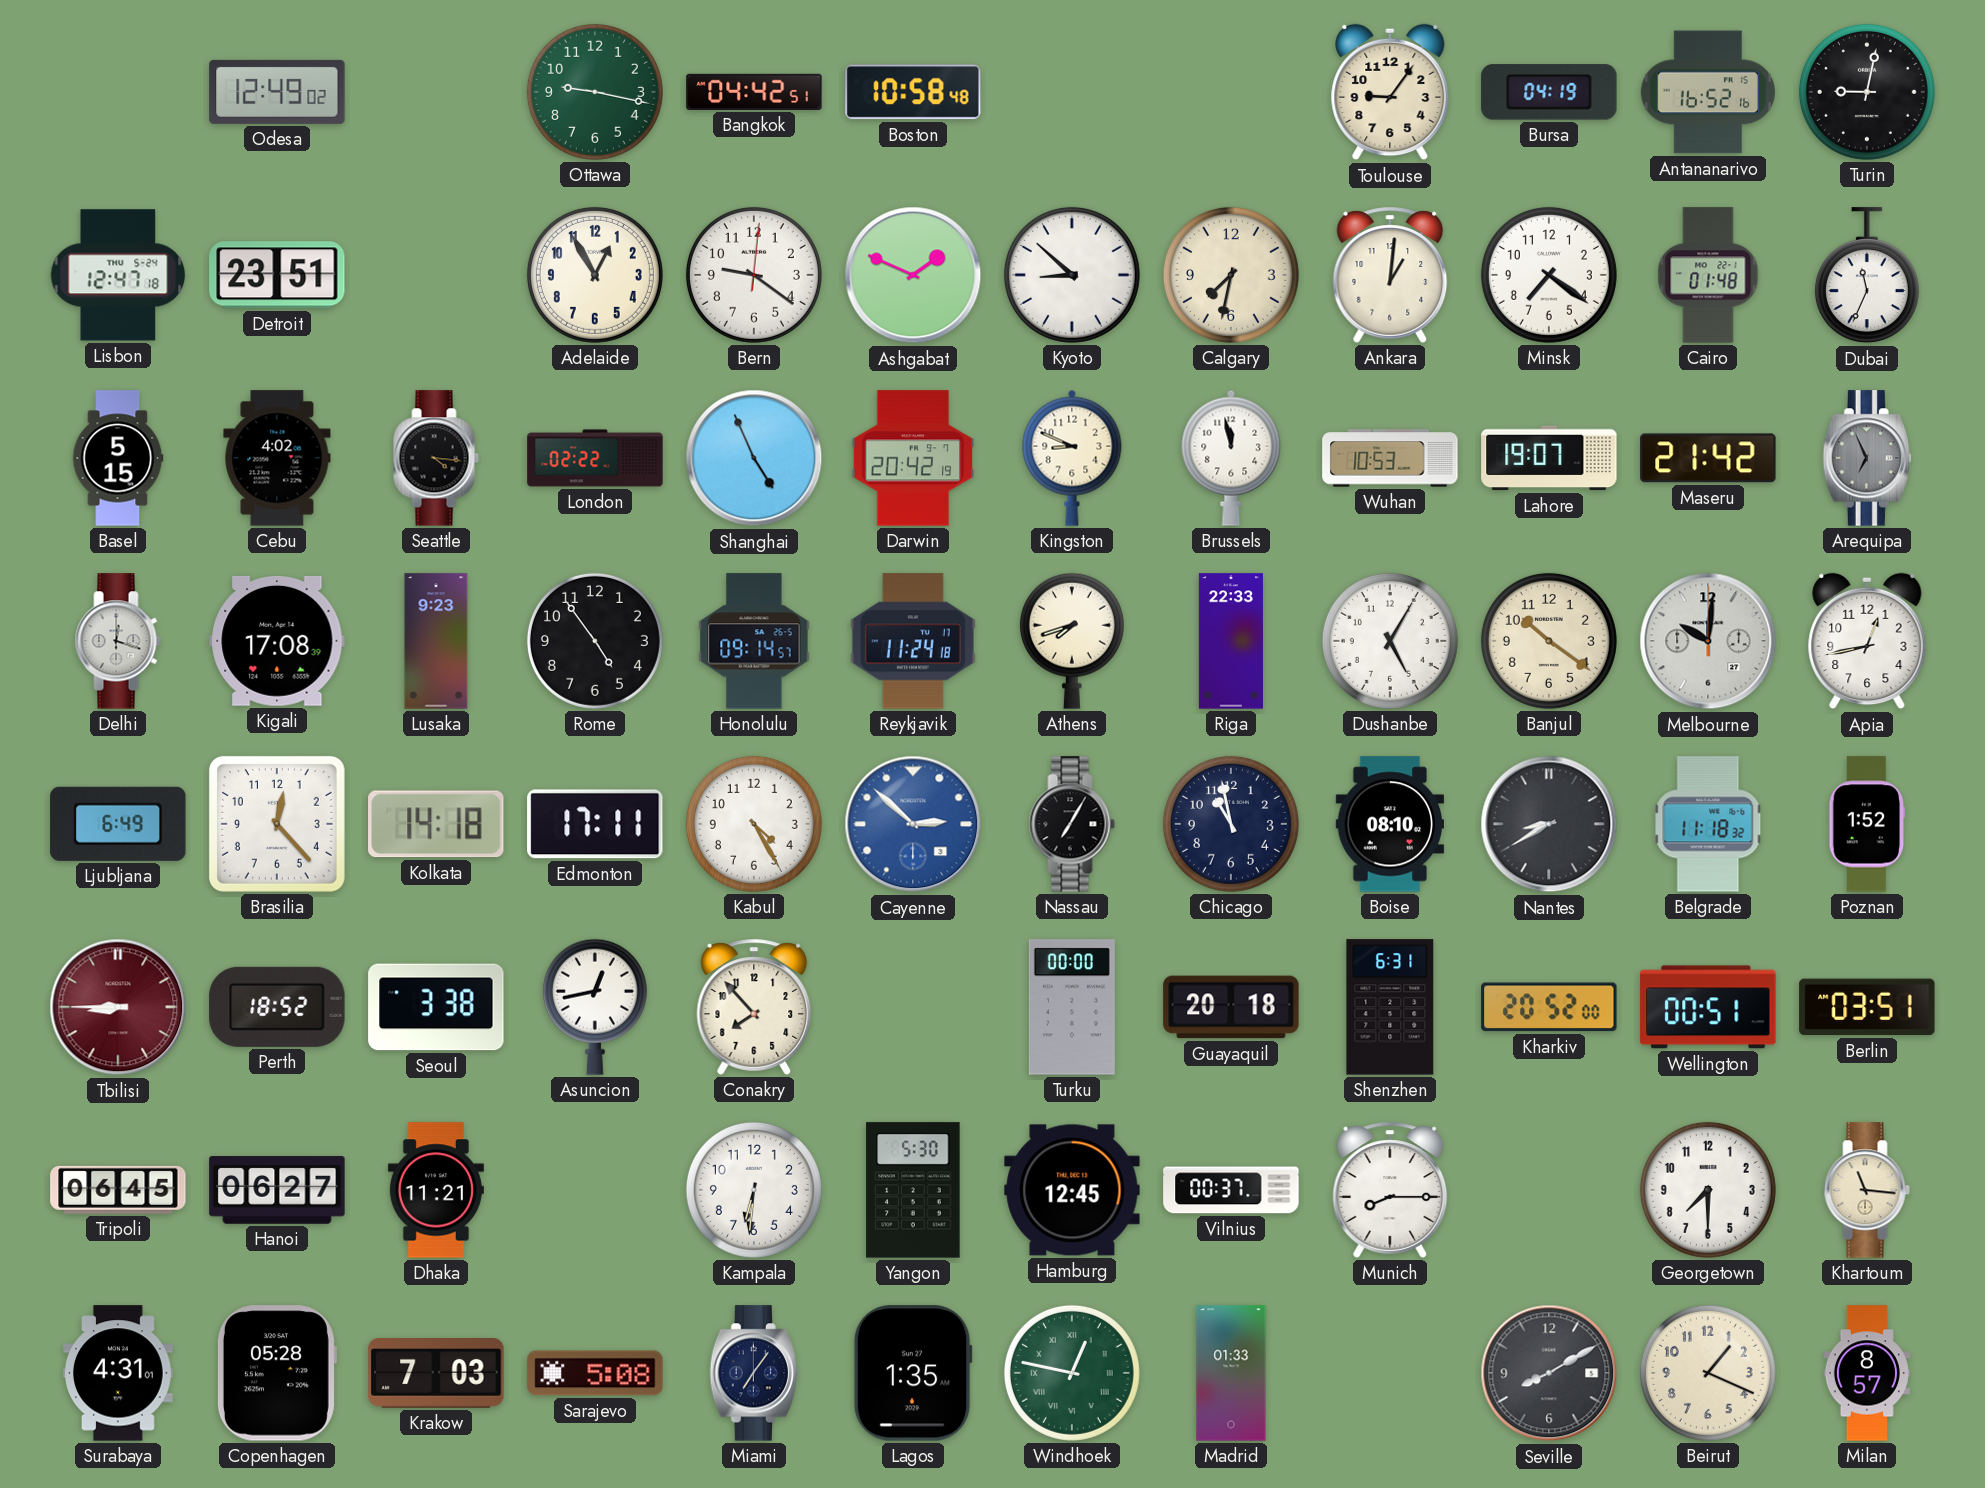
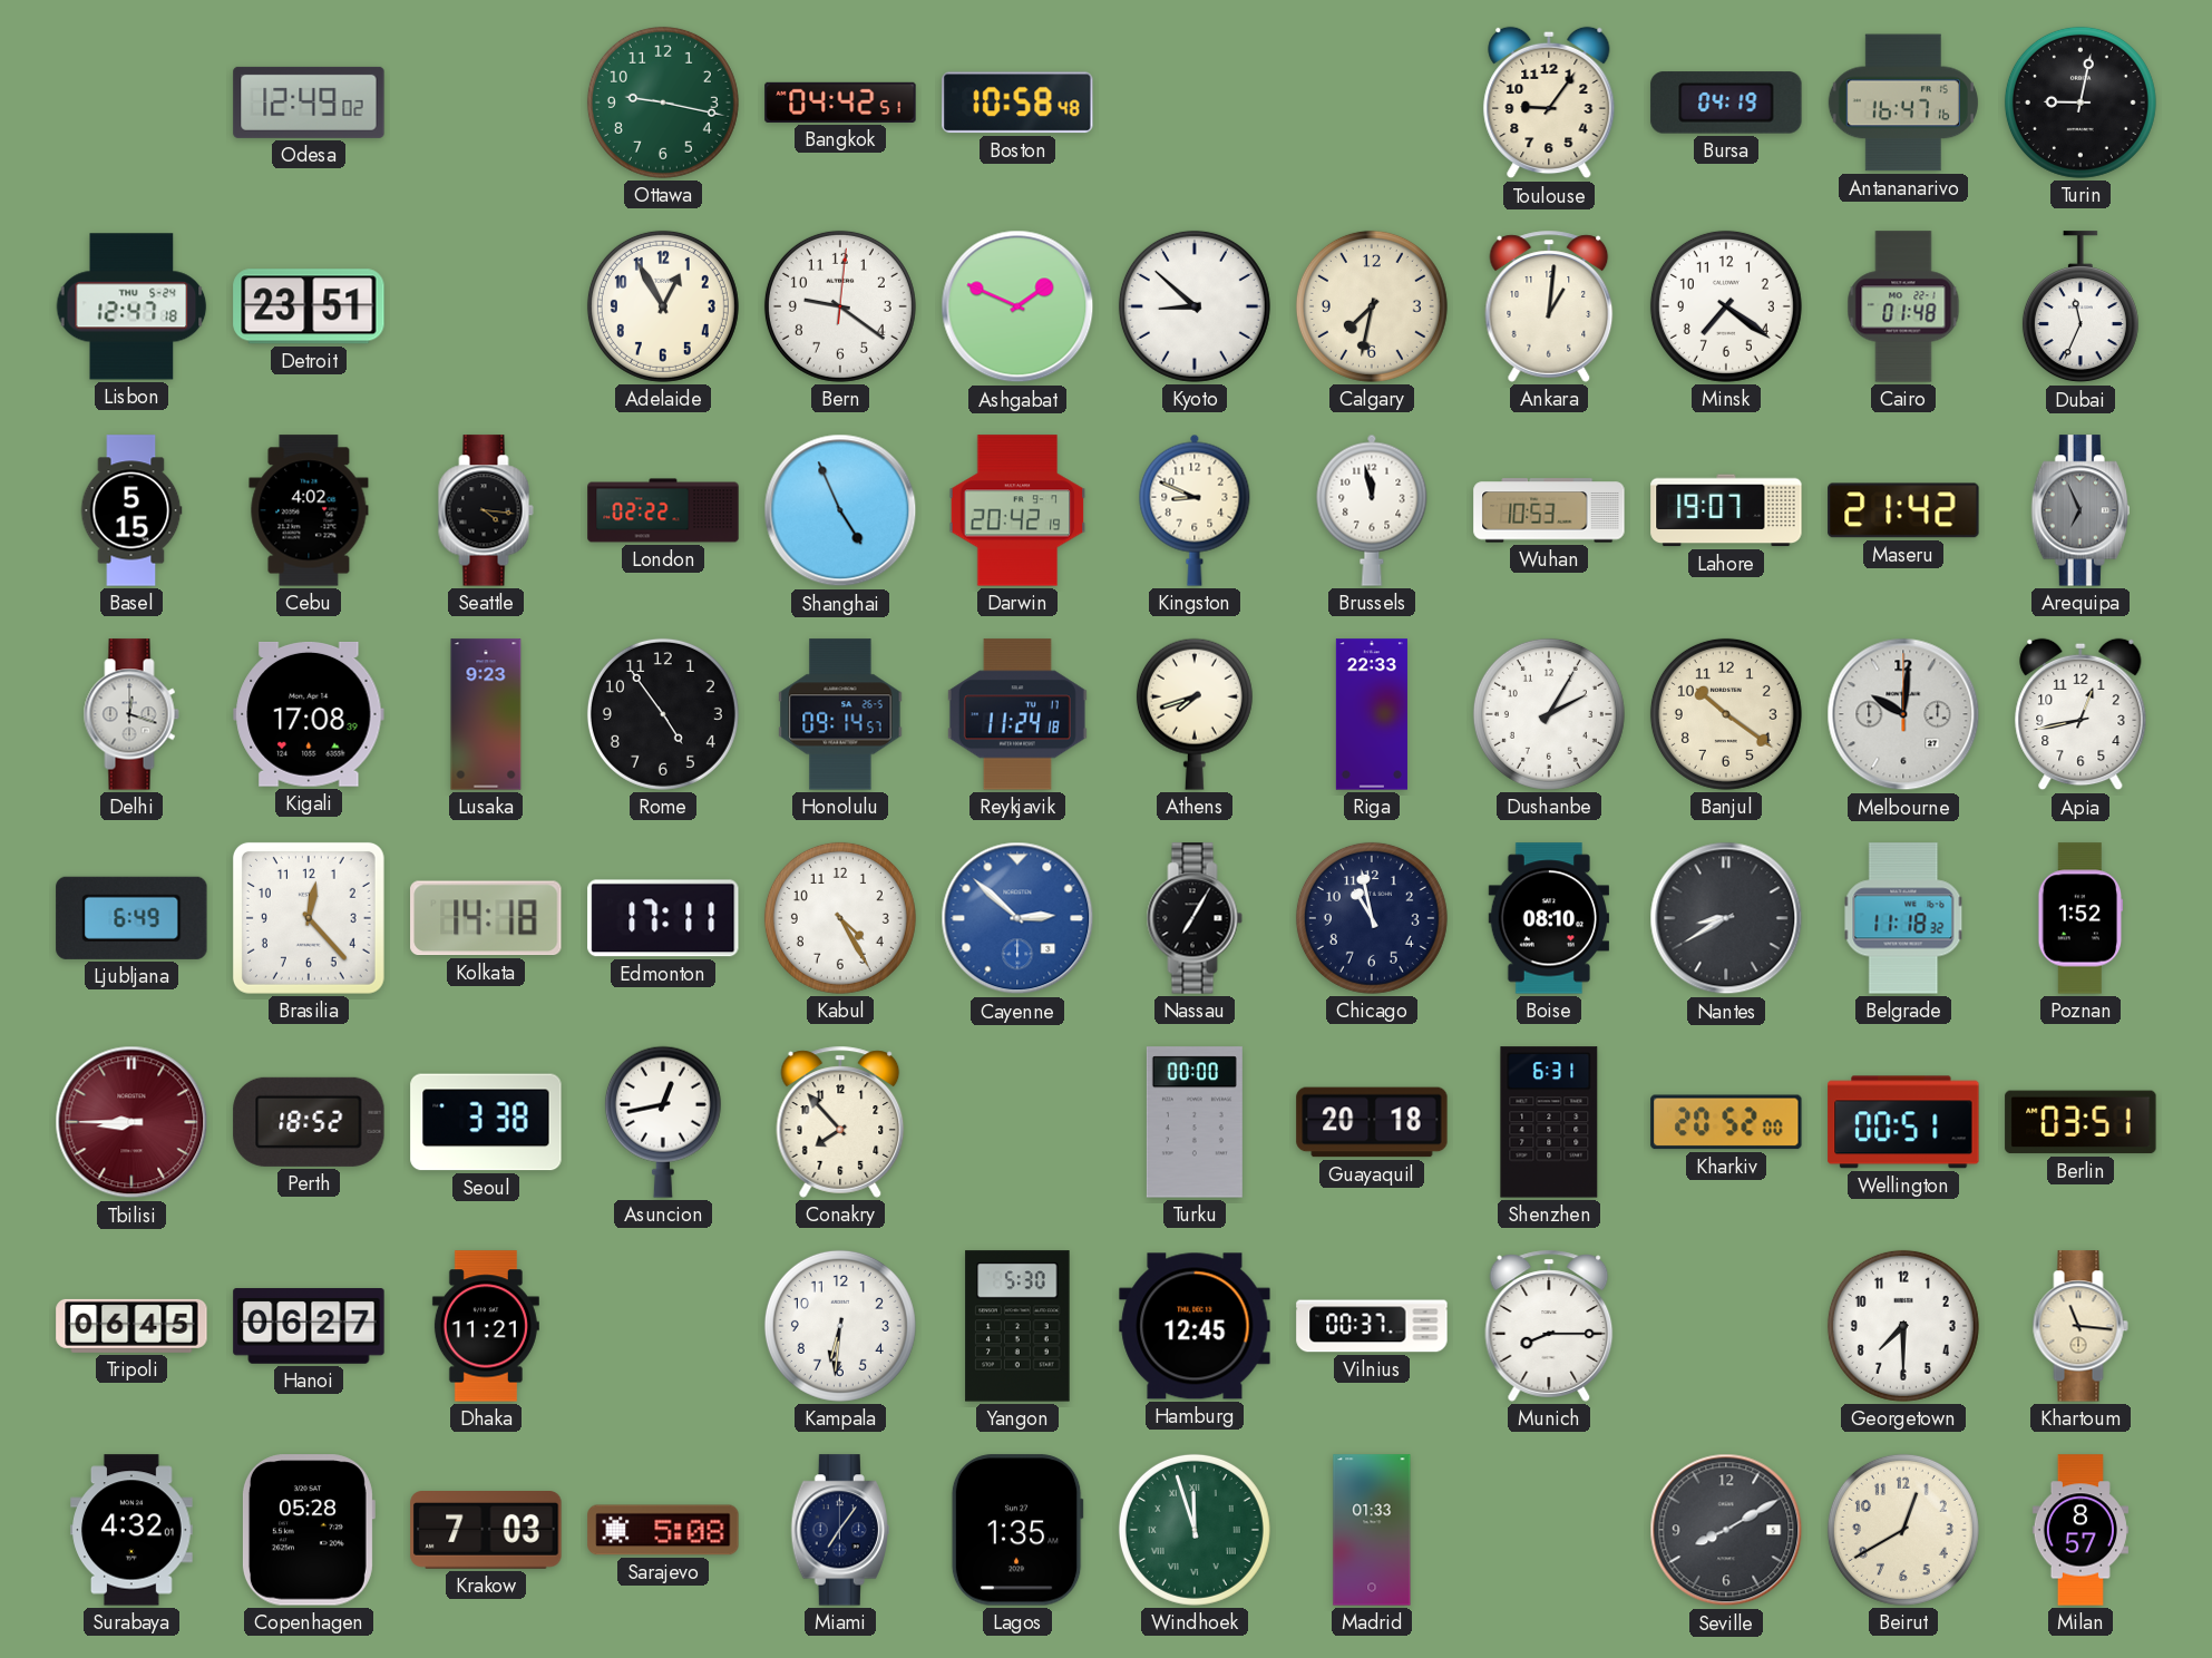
Antananarivo: 16:52 -> 16:47 (1903, 103)
Dushanbe: 5:05 -> 2:05 (1549, 714)
Surabaya: 4:31 -> 4:32 (131, 1530)
Windhoek: 12:47 -> 11:57 (1195, 1530)
Beirut: 1:19 -> 12:40 (1903, 1530)
